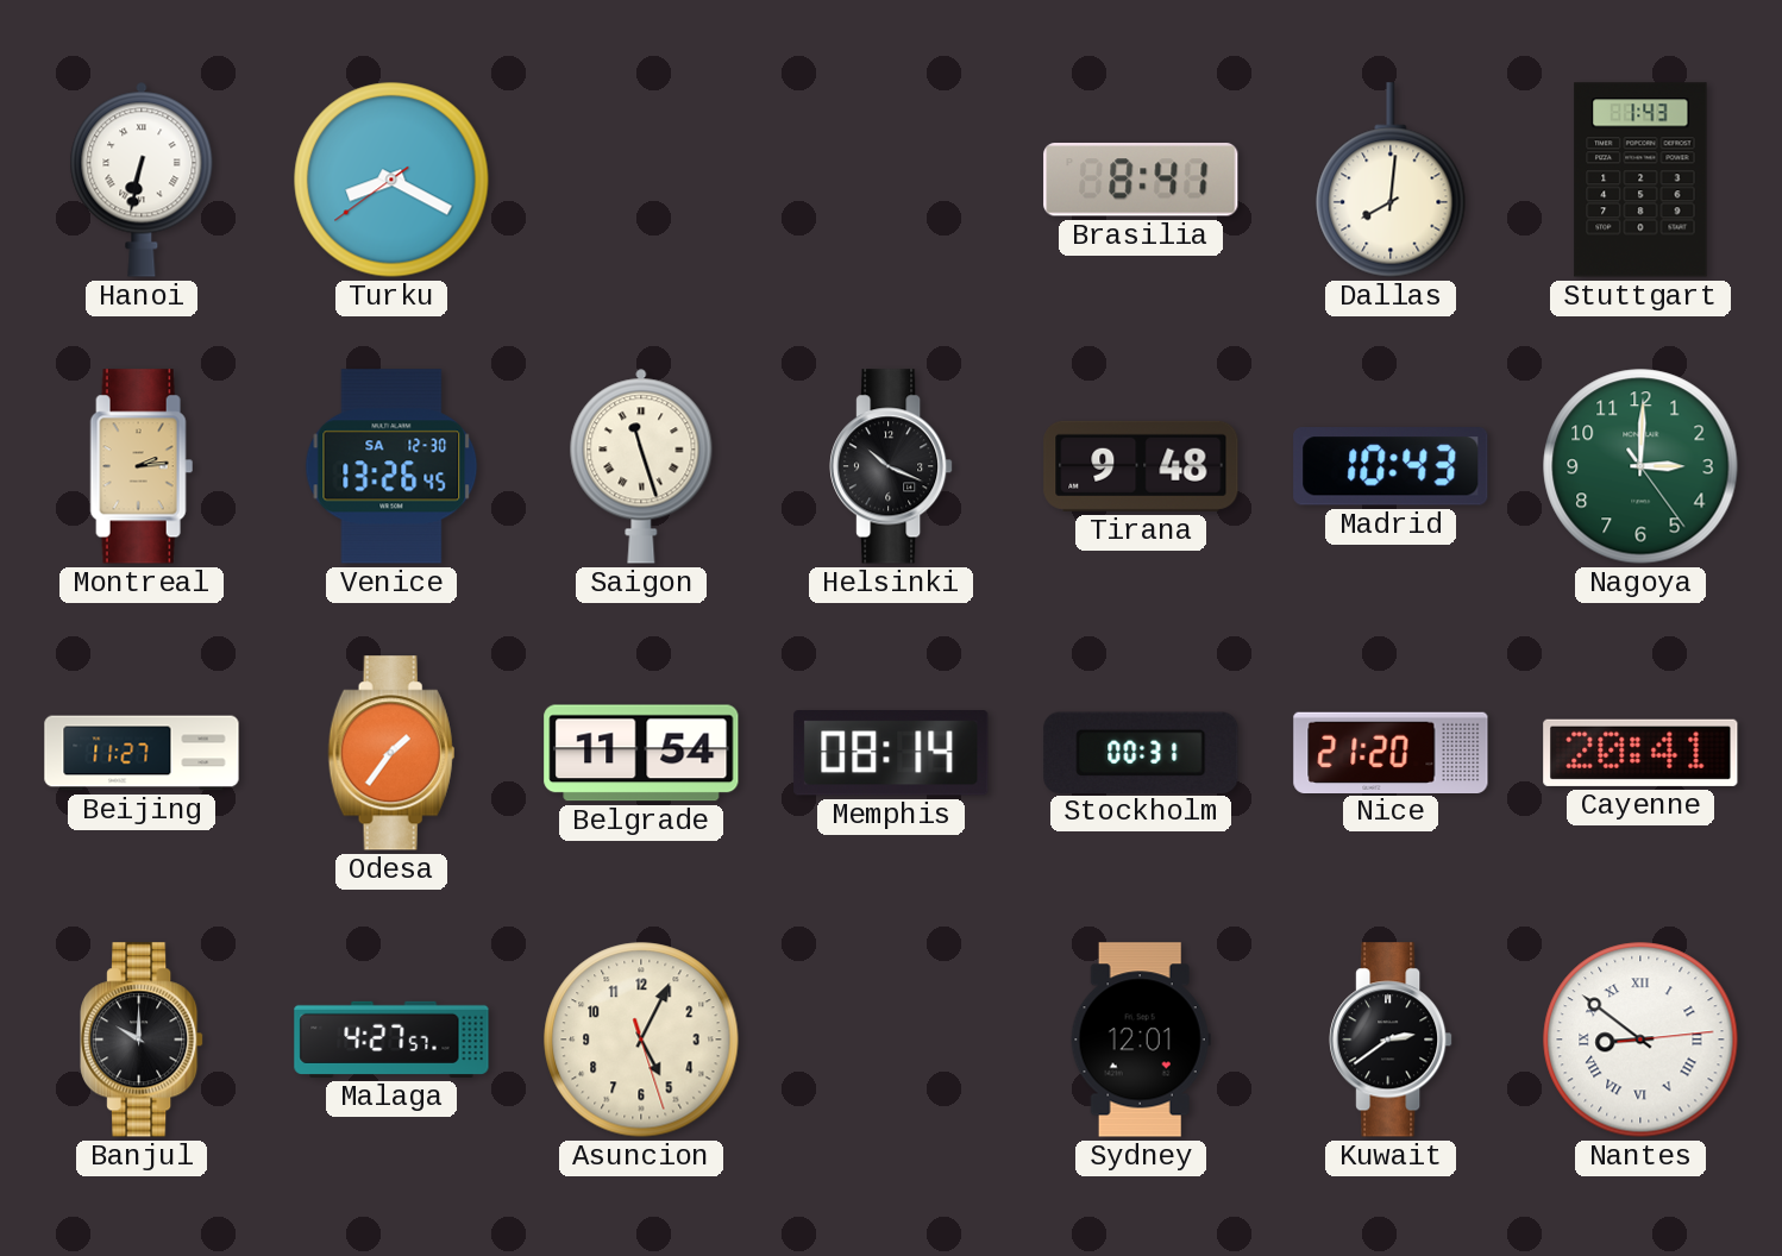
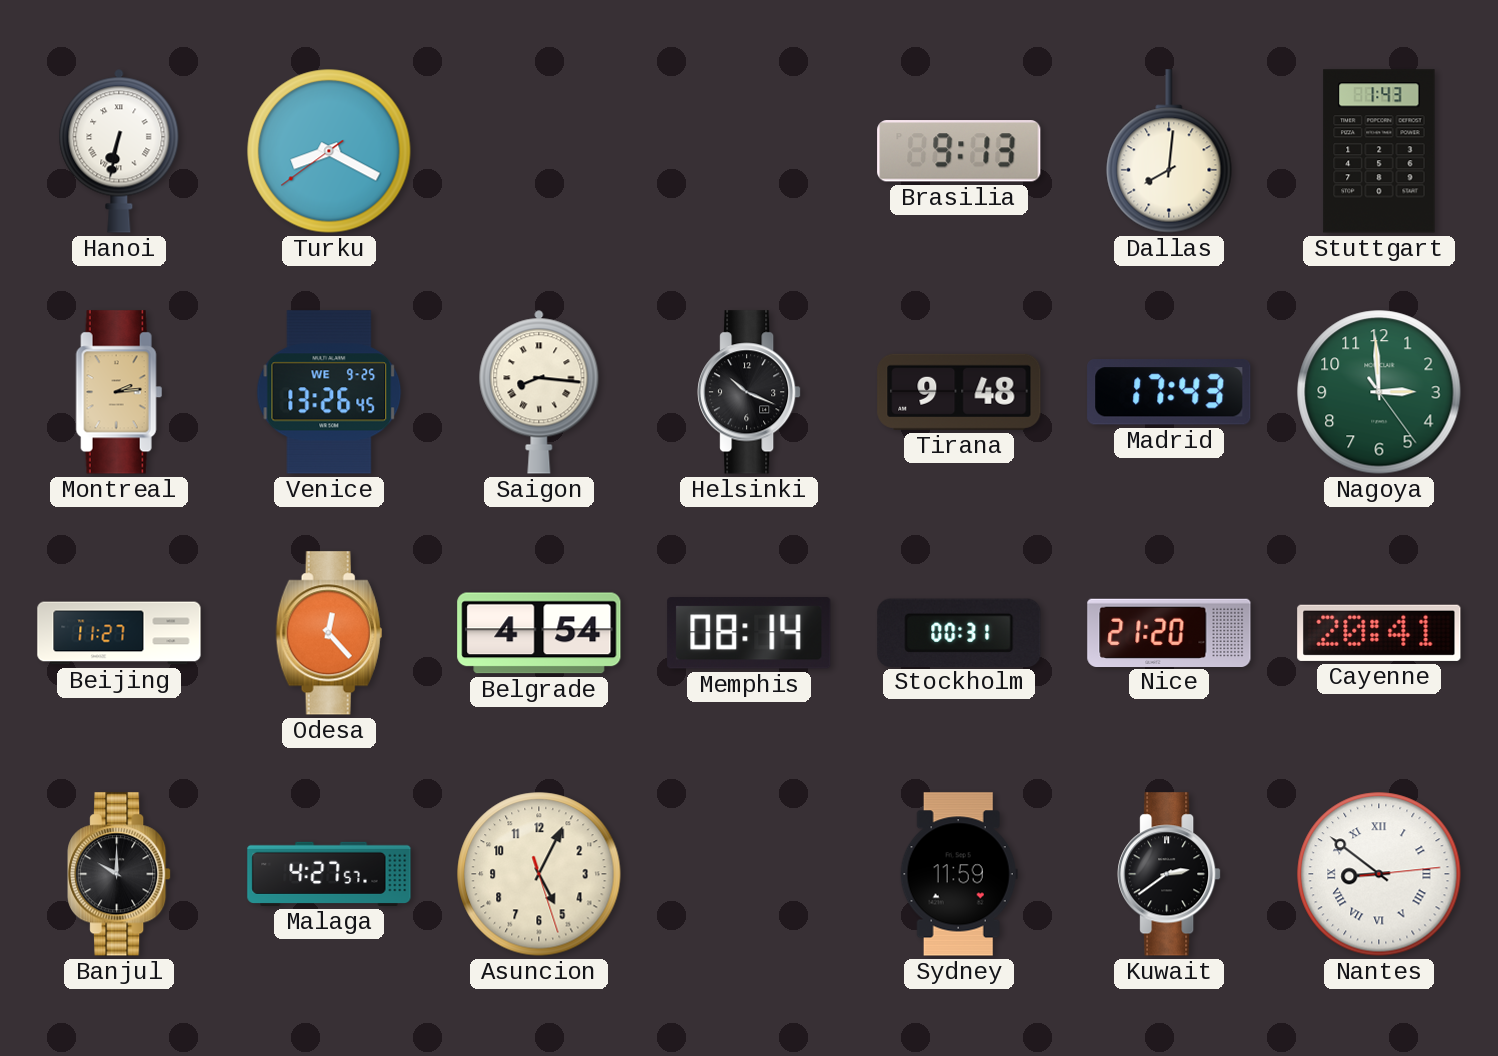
Brasilia: 8:41 -> 9:13 (959, 151)
Venice date: SA 12-30 -> WE 9-25 (329, 392)
Saigon: 11:27 -> 8:16 (539, 392)
Madrid: 10:43 -> 17:43 (1169, 393)
Nagoya: 3:00 -> 2:59 (1379, 392)
Odesa: 1:36 -> 12:23 (329, 633)
Belgrade: 11:54 -> 4:54 (539, 633)
Sydney: 12:01 -> 11:59 (959, 874)
